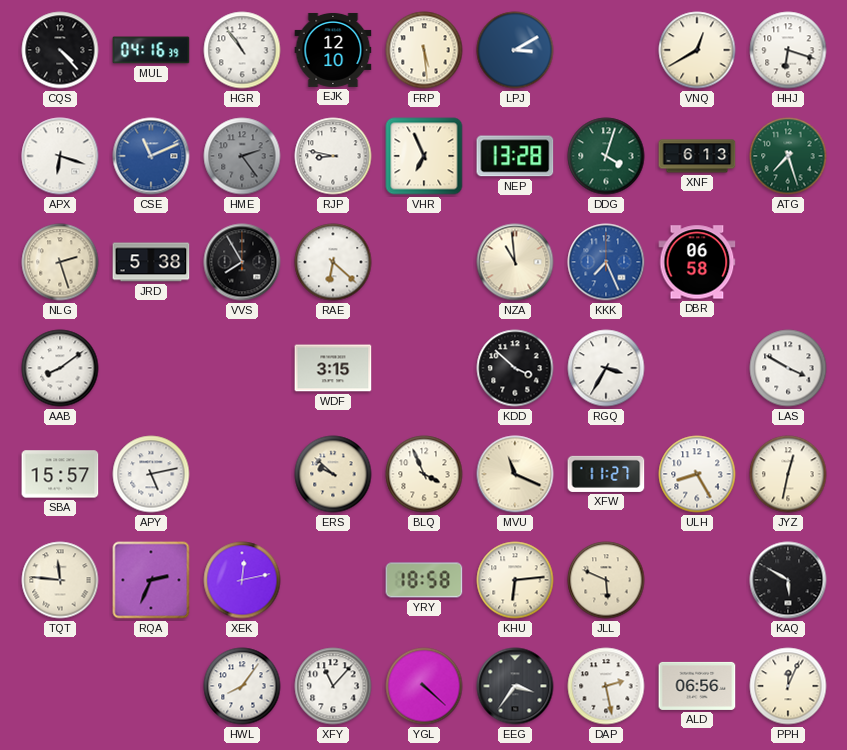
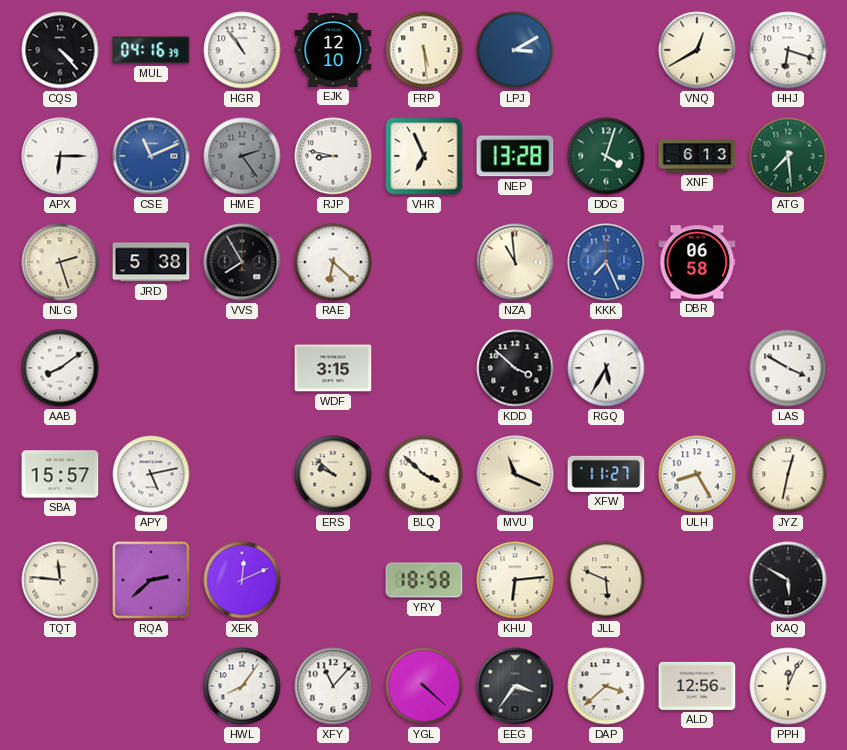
APX: 6:18 -> 6:15 (60, 156)
ATG: 7:27 -> 7:29 (788, 156)
RGQ: 3:35 -> 5:35 (606, 368)
BLQ: 3:56 -> 3:52 (424, 474)
RQA: 2:34 -> 2:38 (151, 580)
XEK: 12:13 -> 12:11 (242, 580)
DAP: 2:28 -> 3:38 (606, 686)
ALD: 06:56 -> 12:56 (697, 686)
